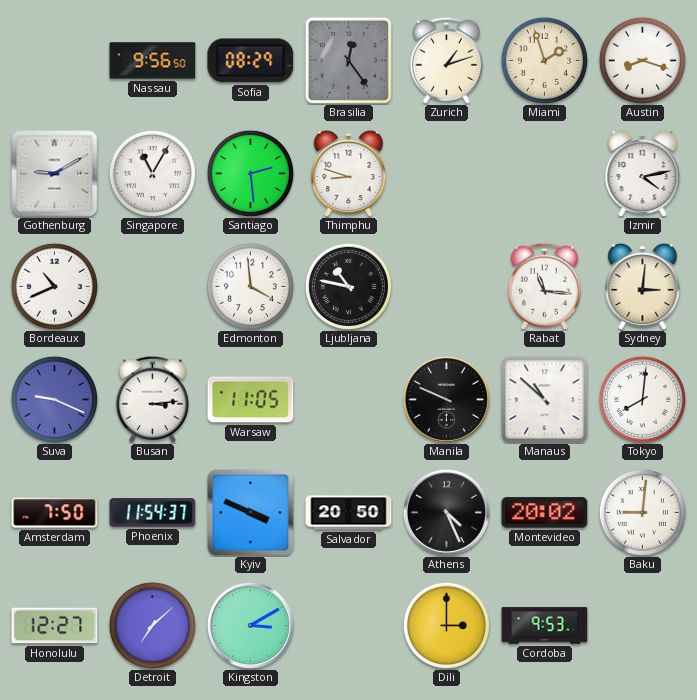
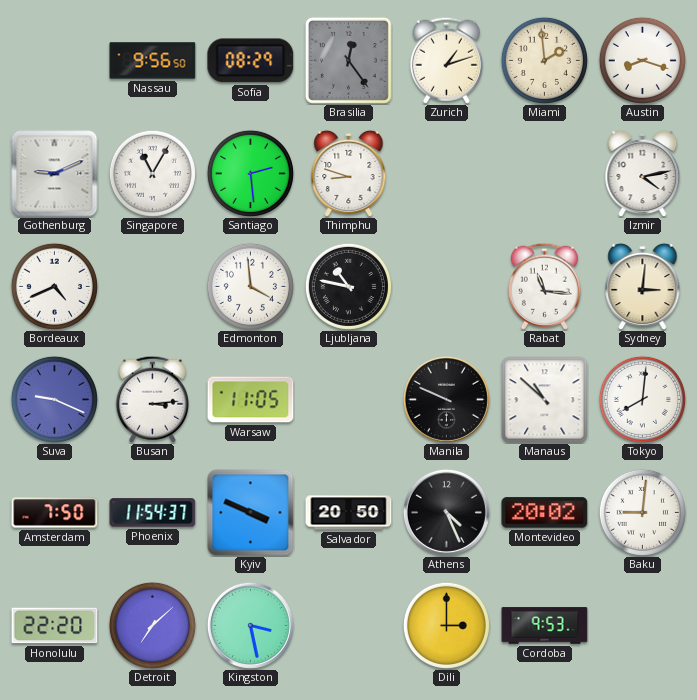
Miami: 1:57 -> 1:59 (544, 60)
Gothenburg: 9:10 -> 9:11 (55, 174)
Bordeaux: 10:41 -> 4:41 (54, 286)
Honolulu: 12:27 -> 22:20 (55, 626)
Kingston: 3:10 -> 3:28 (250, 625)
